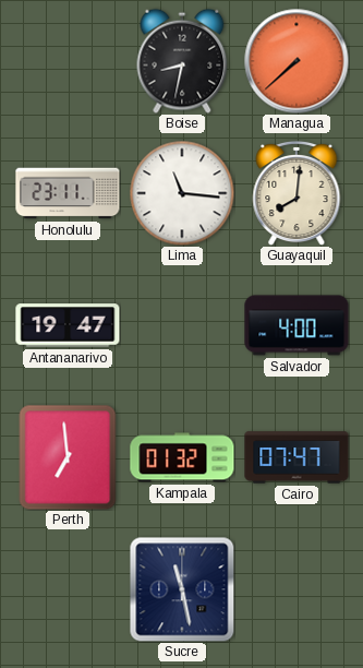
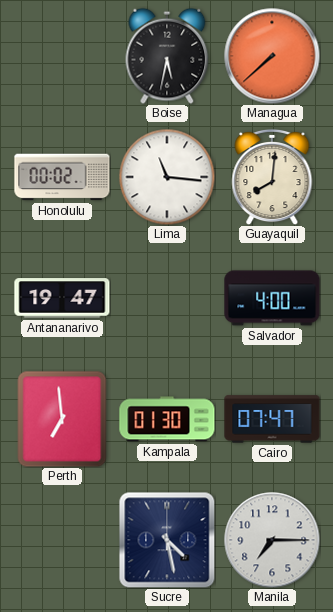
Boise: 8:32 -> 5:32 (167, 56)
Honolulu: 23:11 -> 00:02 (62, 177)
Kampala: 01:32 -> 01:30 (167, 419)
Sucre: 11:28 -> 4:28 (167, 540)
Manila: none -> 7:15 (272, 540)
